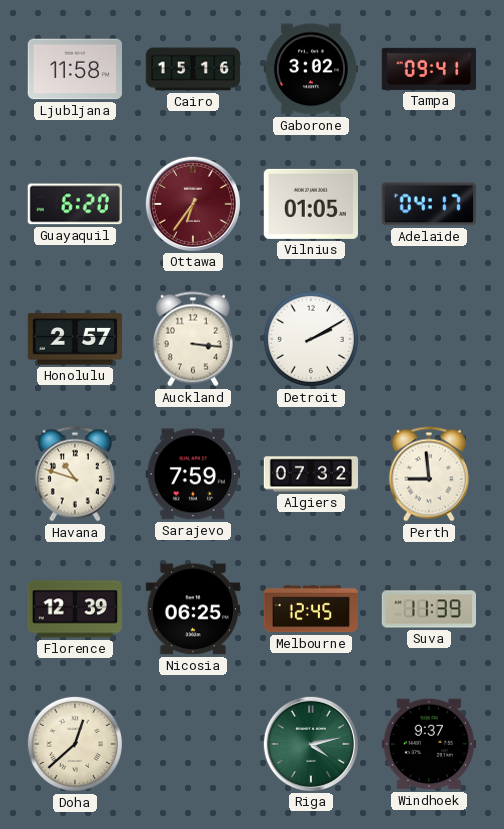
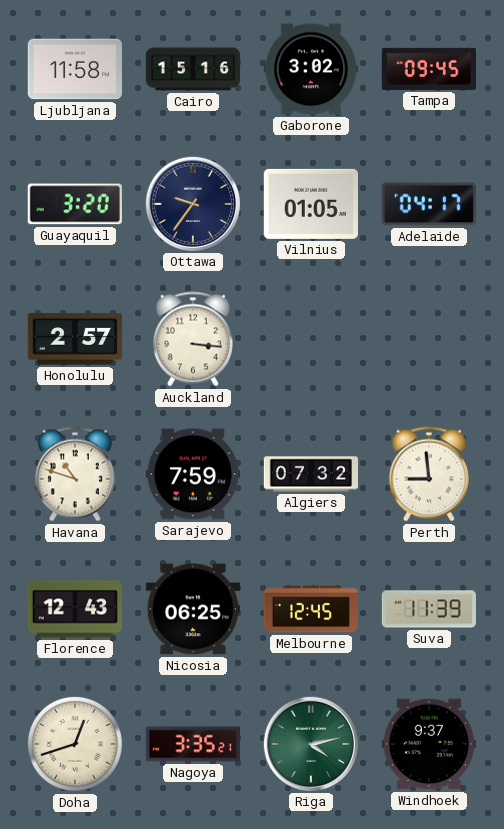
Tampa: 09:41 -> 09:45 (428, 69)
Guayaquil: 6:20 -> 3:20 (75, 204)
Ottawa: 6:36 -> 9:36 (192, 203)
Ottawa dial: burgundy -> navy (192, 203)
Detroit: 2:10 -> none (311, 339)
Florence: 12:39 -> 12:43 (74, 609)
Doha: 12:38 -> 12:42 (75, 744)
Nagoya: none -> 3:35 (192, 744)
